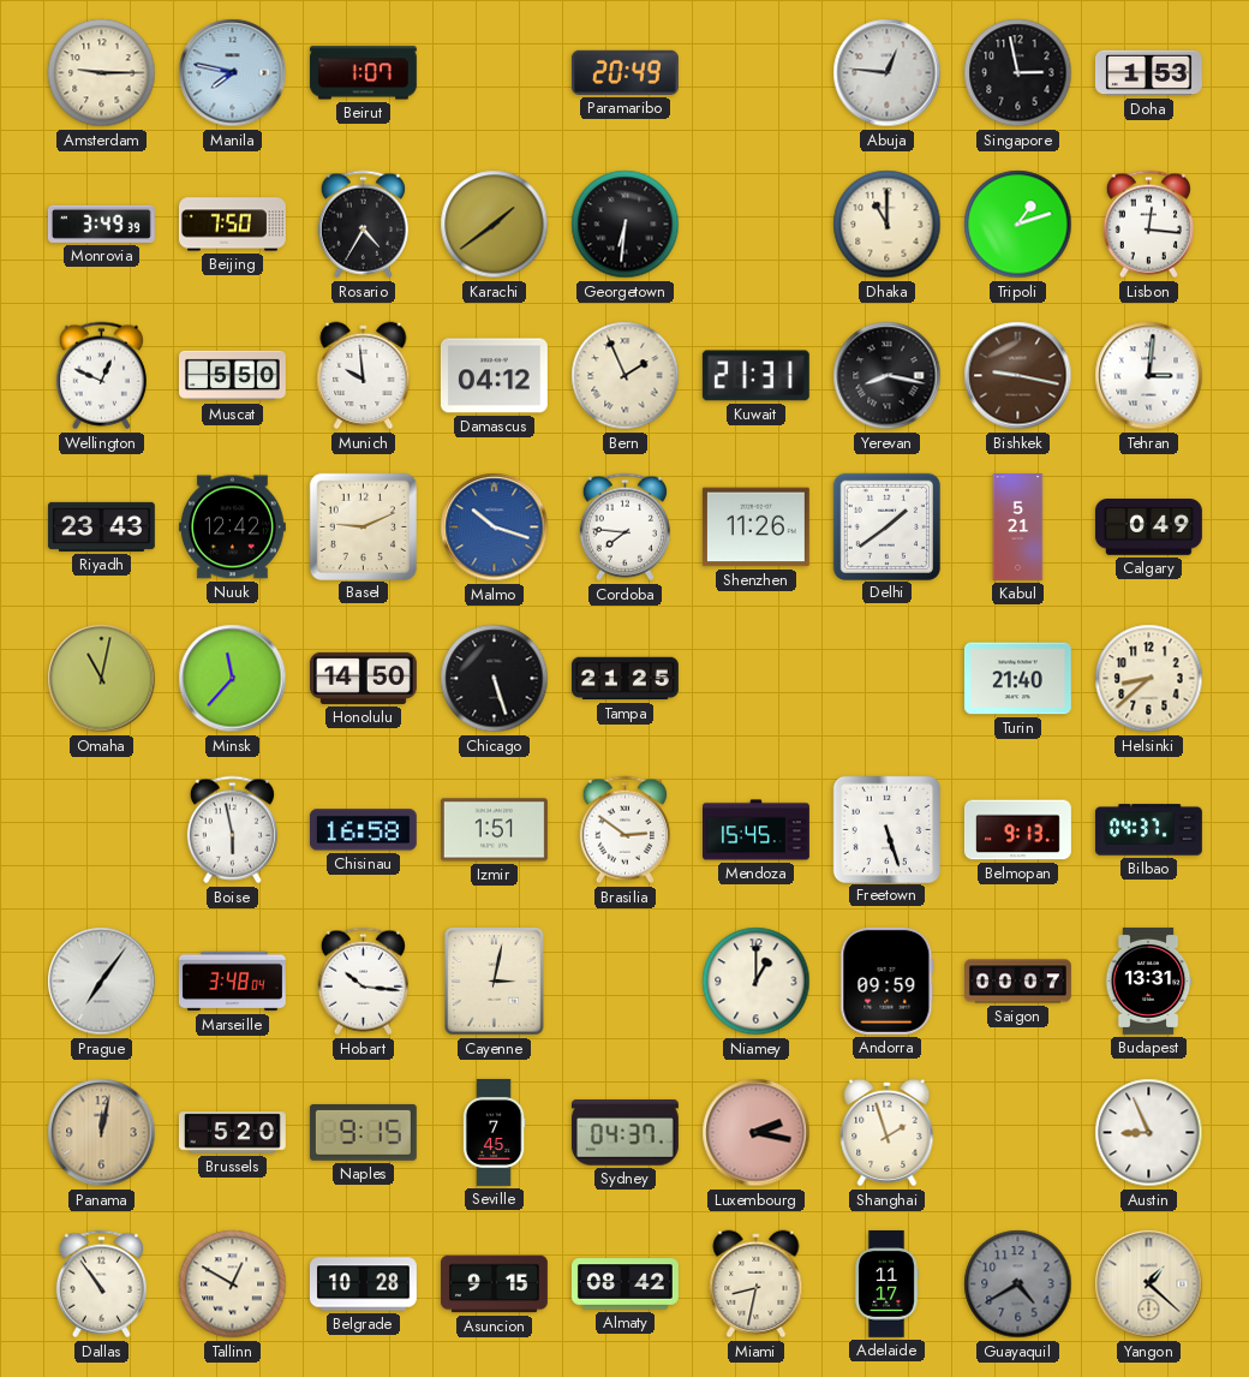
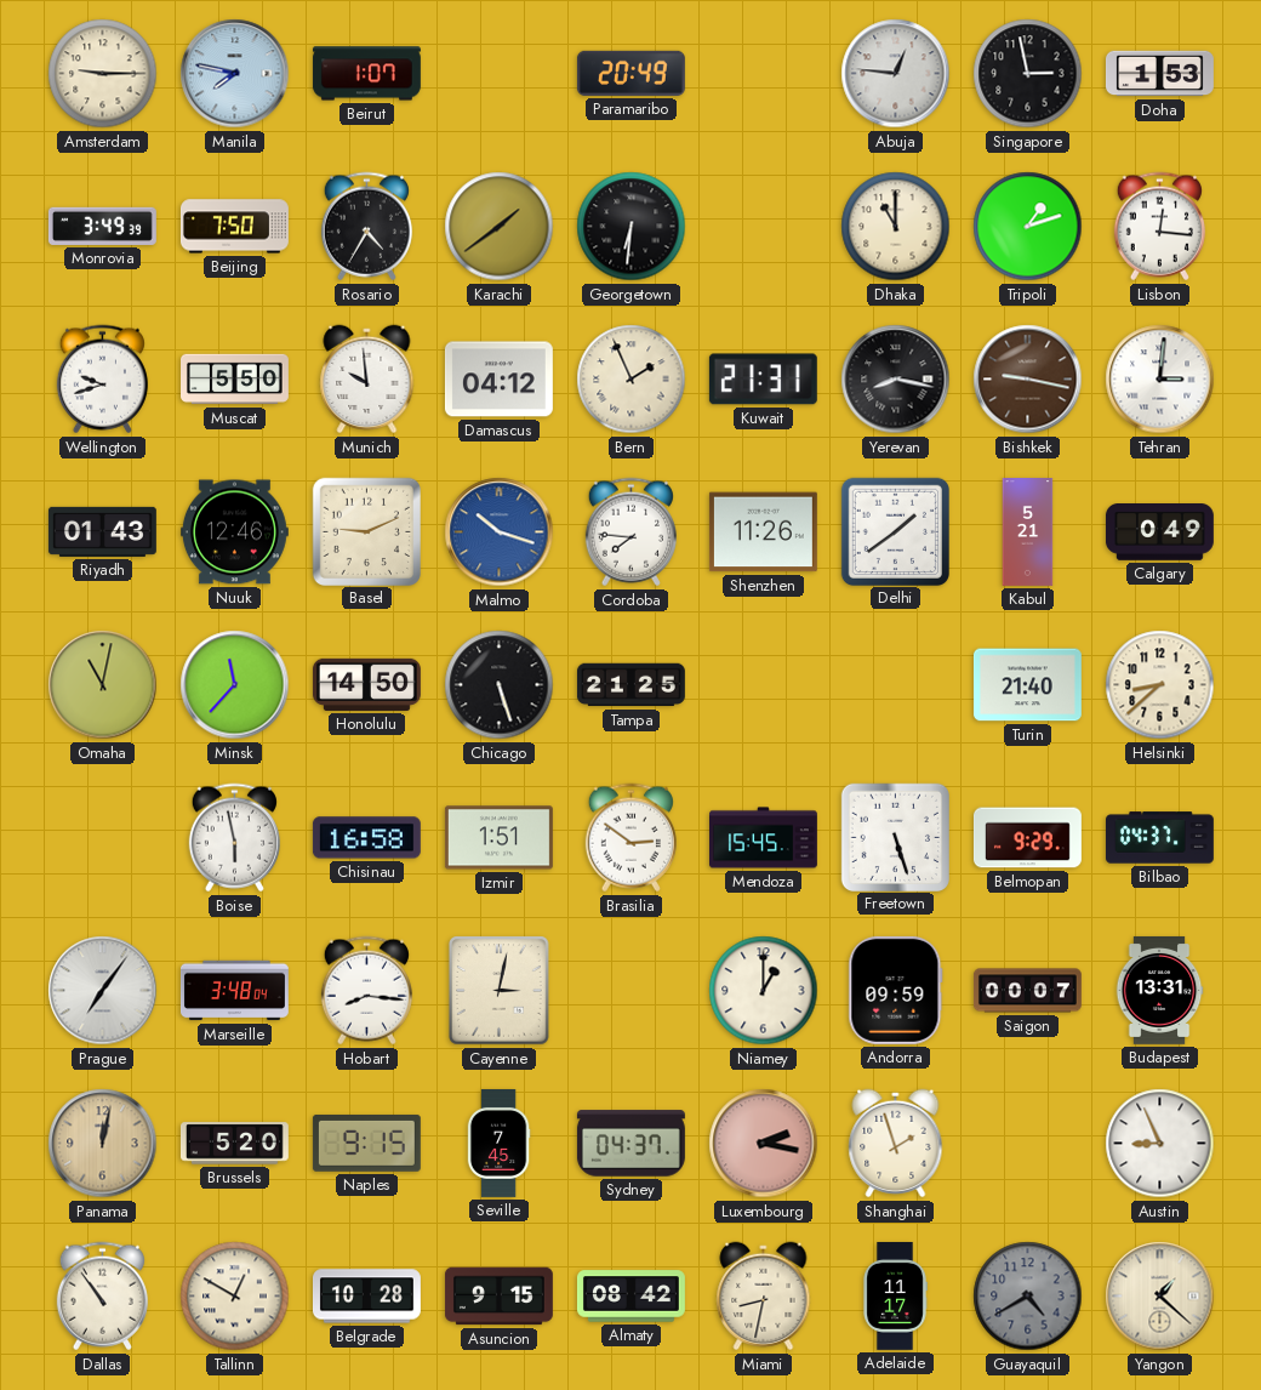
Wellington: 12:49 -> 9:42 (102, 380)
Riyadh: 23:43 -> 01:43 (102, 531)
Nuuk: 12:42 -> 12:46 (234, 532)
Belmopan: 9:13 -> 9:29 (1027, 838)
Hobart: 10:16 -> 8:16 (366, 991)
